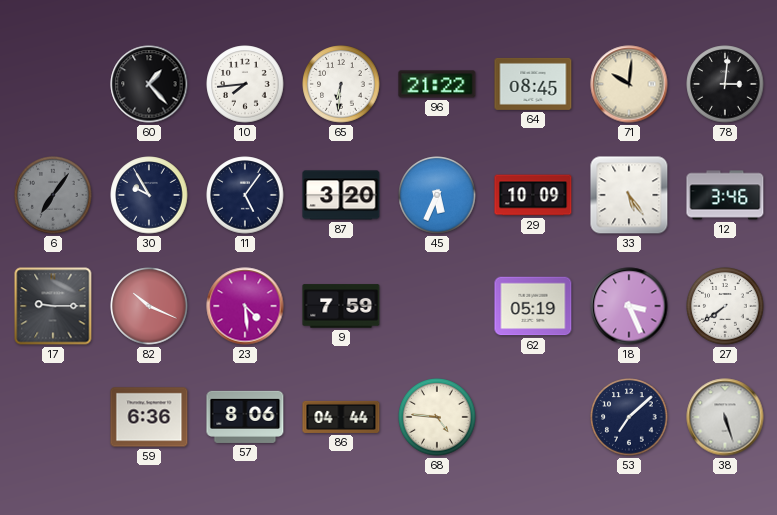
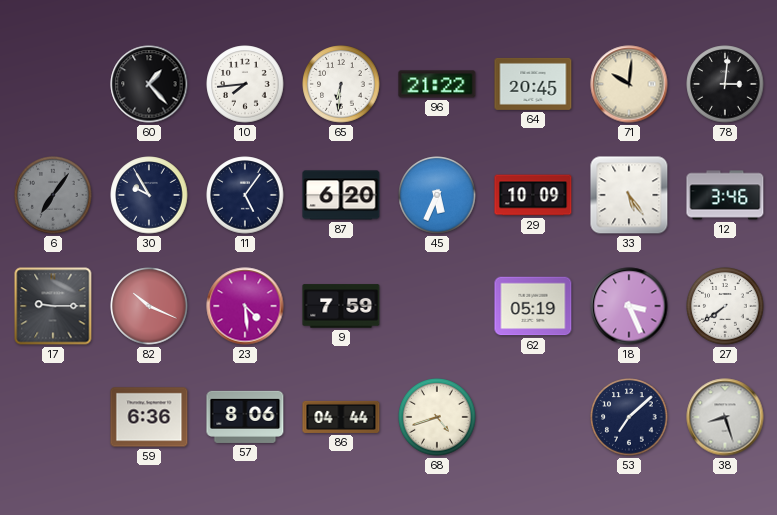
64: 08:45 -> 20:45 (533, 84)
87: 3:20 -> 6:20 (341, 195)
68: 4:46 -> 4:42 (437, 417)
38: 5:27 -> 8:27 (725, 417)
